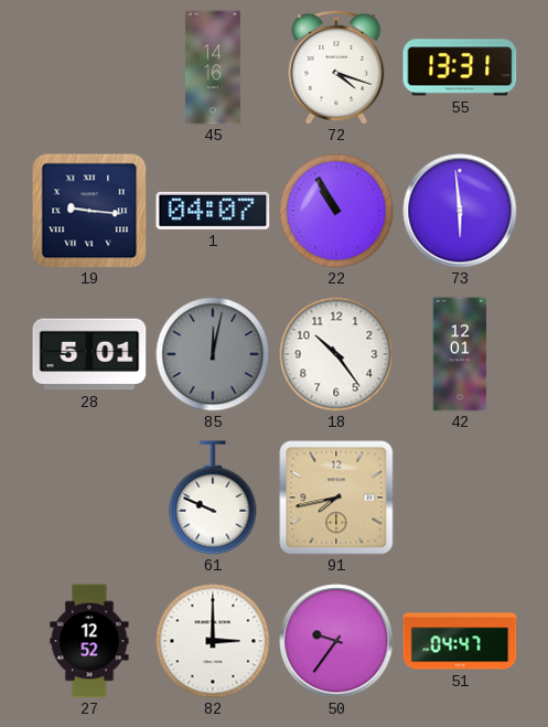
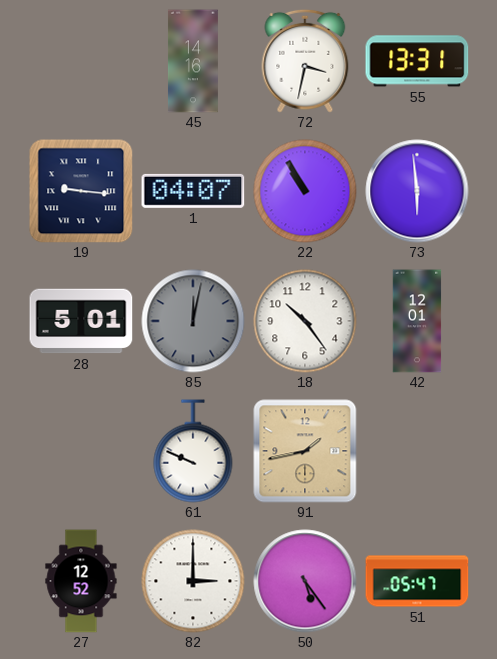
72: 4:18 -> 3:32 (305, 61)
91: 7:43 -> 1:43 (305, 451)
50: 9:36 -> 5:24 (305, 581)
51: 04:47 -> 05:47 (417, 581)
